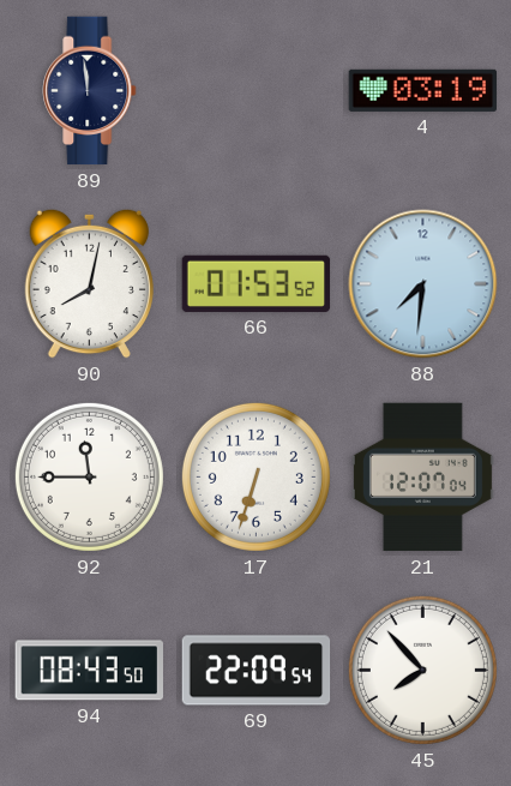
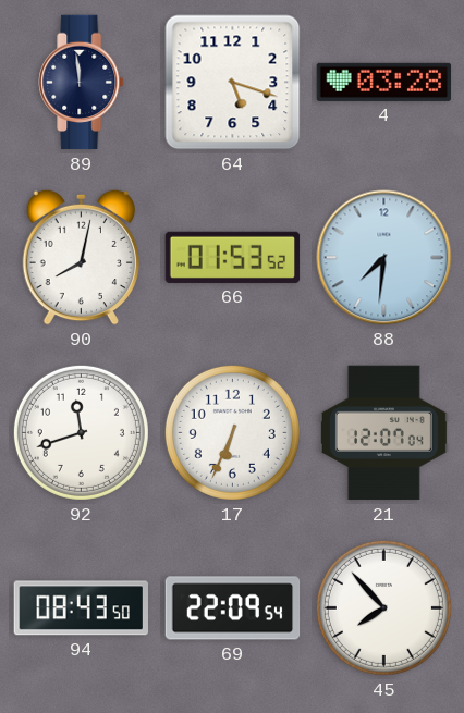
64: none -> 5:18 (233, 83)
4: 03:19 -> 03:28 (384, 82)
92: 11:45 -> 11:42 (81, 432)
17: 6:33 -> 6:34 (232, 432)
